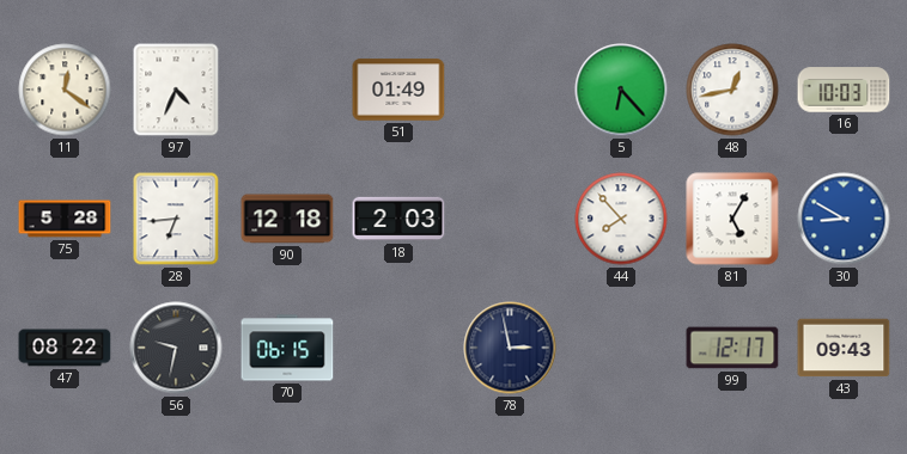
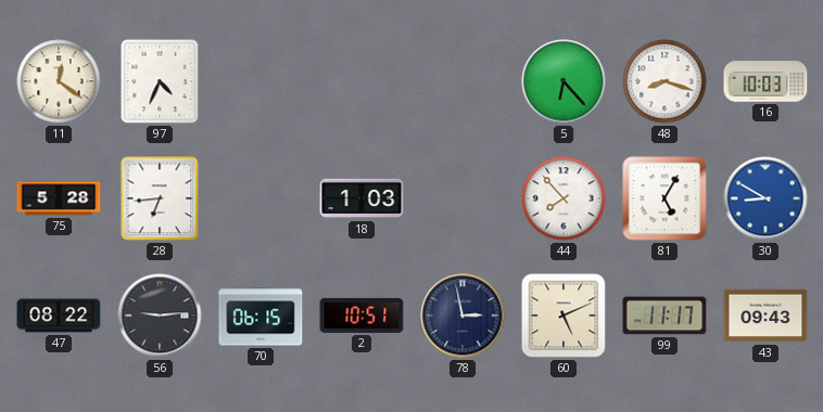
51: 01:49 -> none (398, 90)
48: 12:43 -> 8:18 (664, 81)
90: 12:18 -> none (287, 219)
18: 2:03 -> 1:03 (362, 198)
56: 9:32 -> 9:14 (160, 316)
2: none -> 10:51 (362, 316)
60: none -> 5:11 (564, 316)
99: 12:17 -> 11:17 (664, 316)
